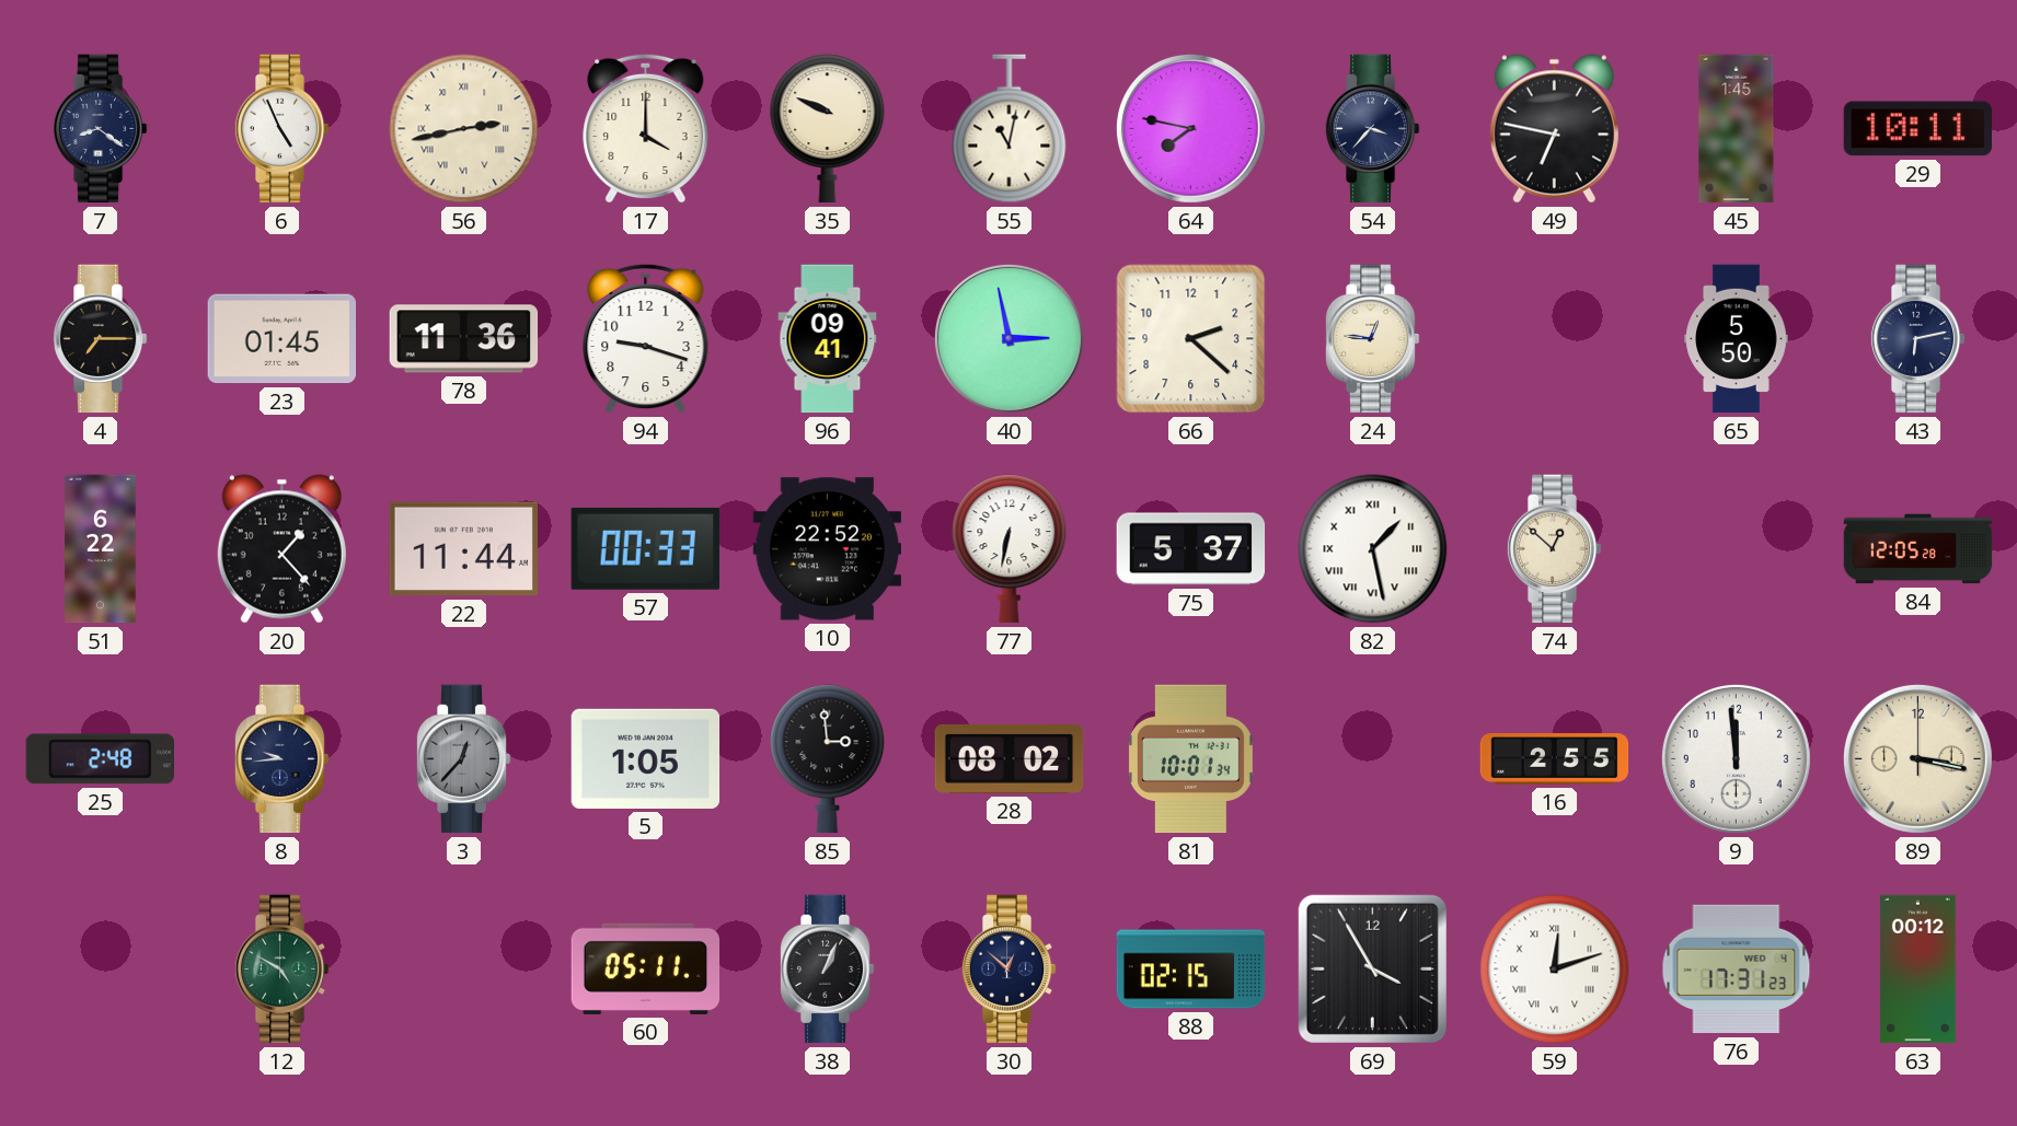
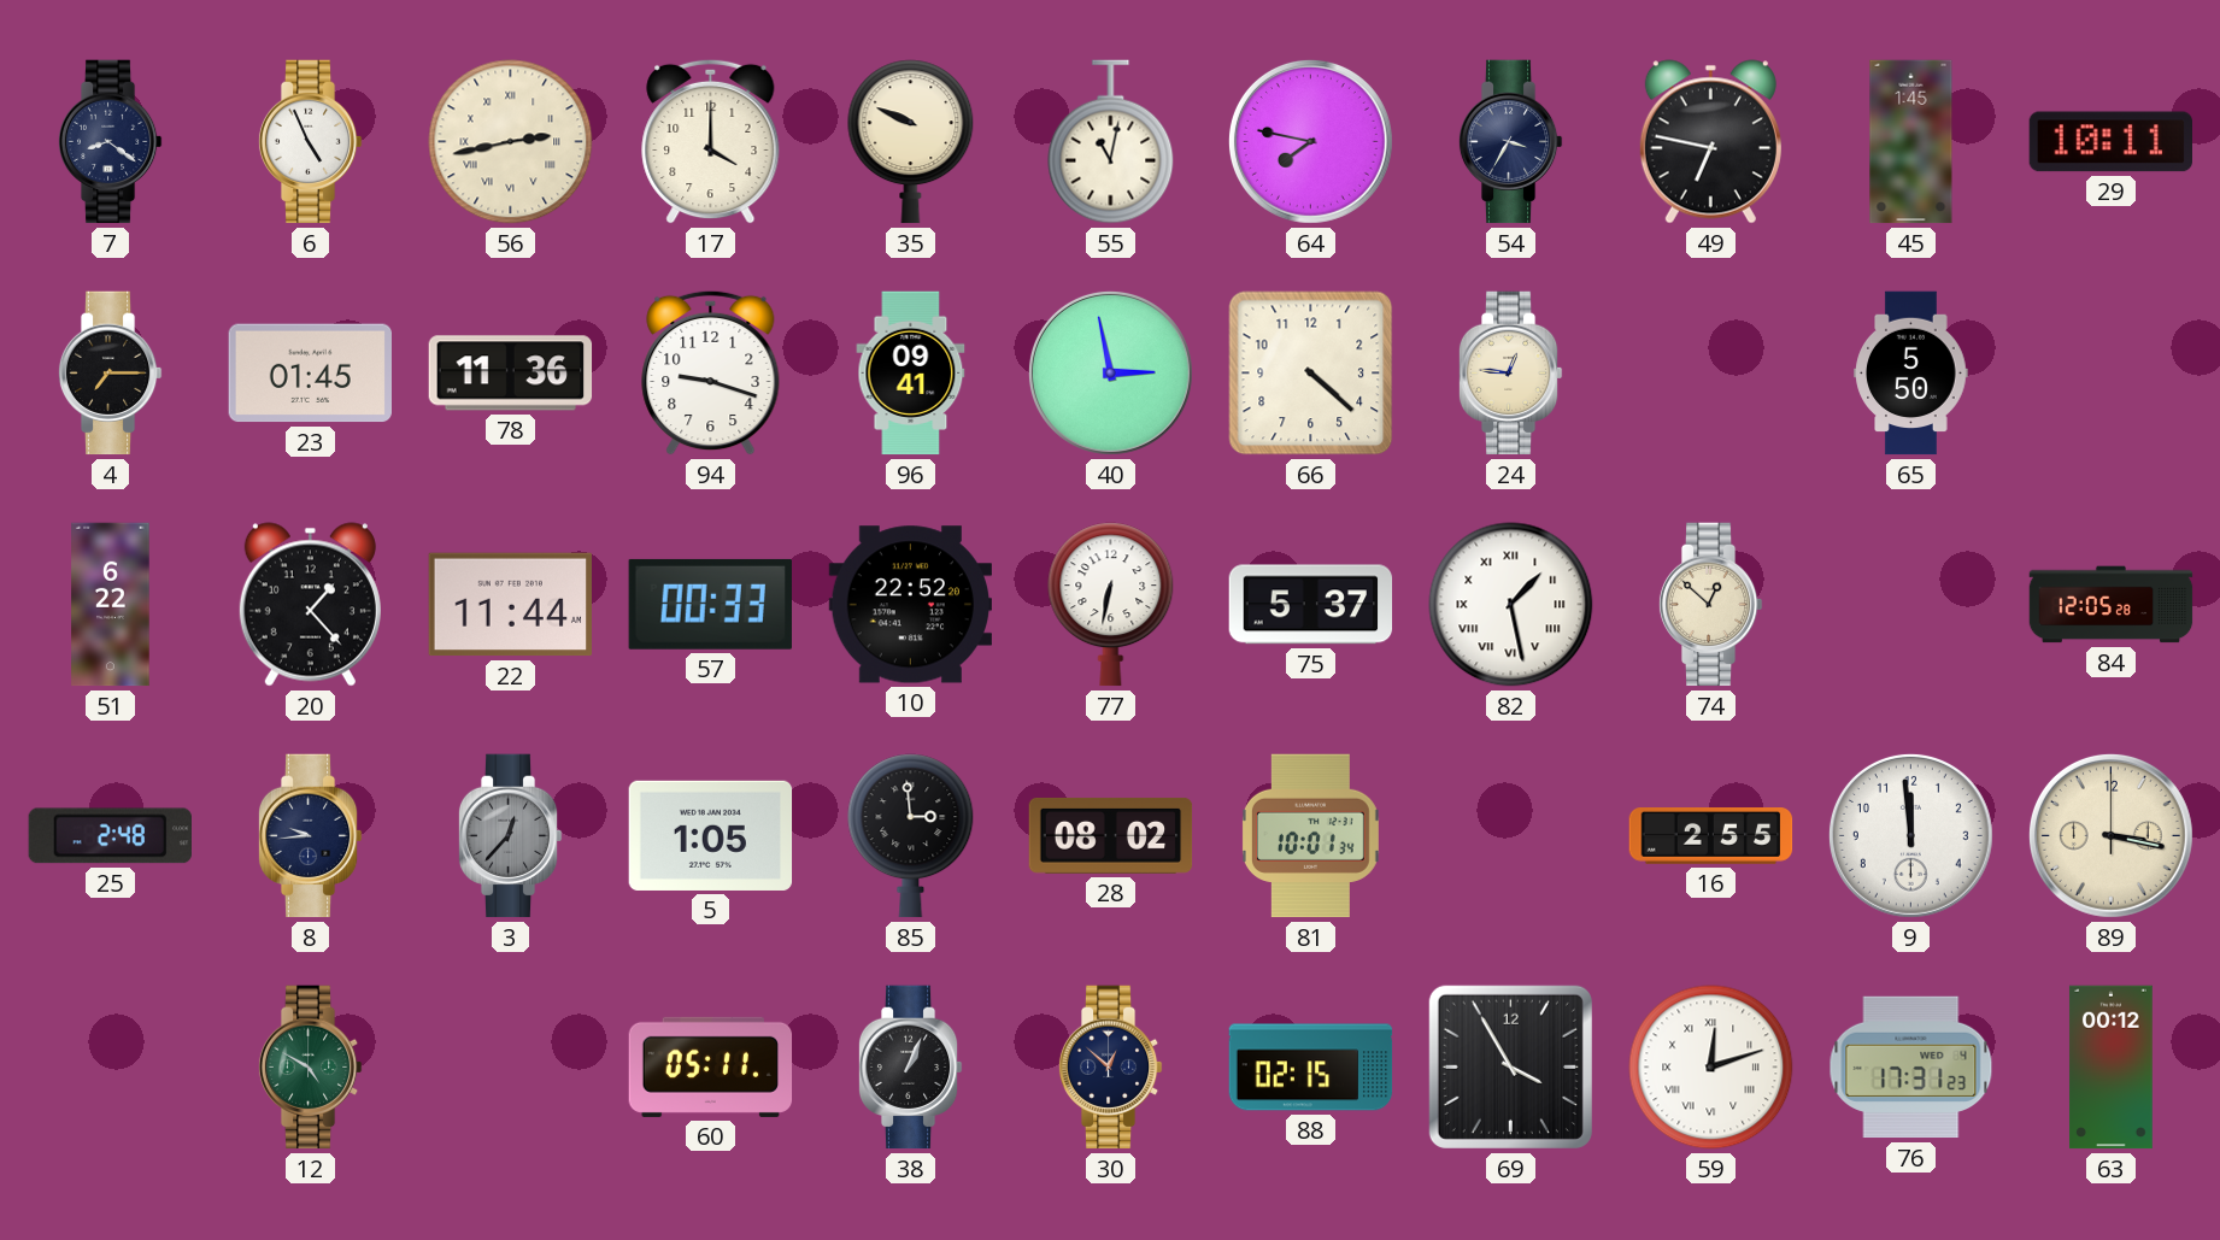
54: 3:37 -> 3:35 (1510, 142)
66: 2:22 -> 4:22 (1311, 374)
43: 6:13 -> none (1917, 339)
